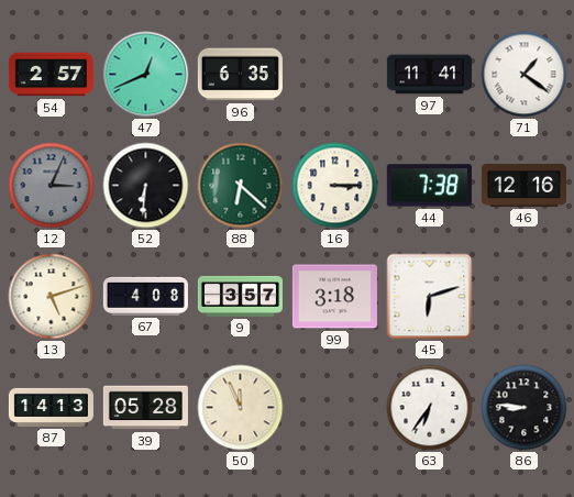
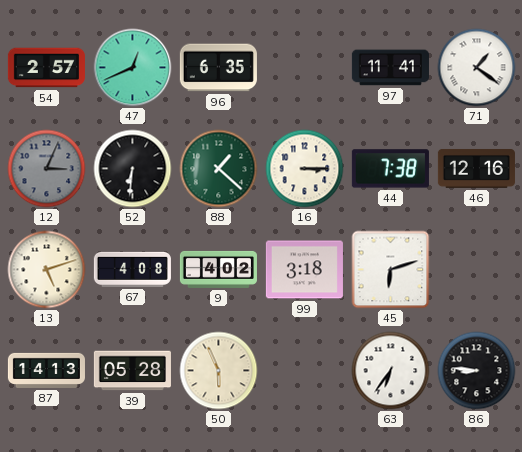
88: 6:22 -> 1:22 (219, 169)
9: 3:57 -> 4:02 (218, 269)
50: 11:56 -> 5:56 (219, 371)
